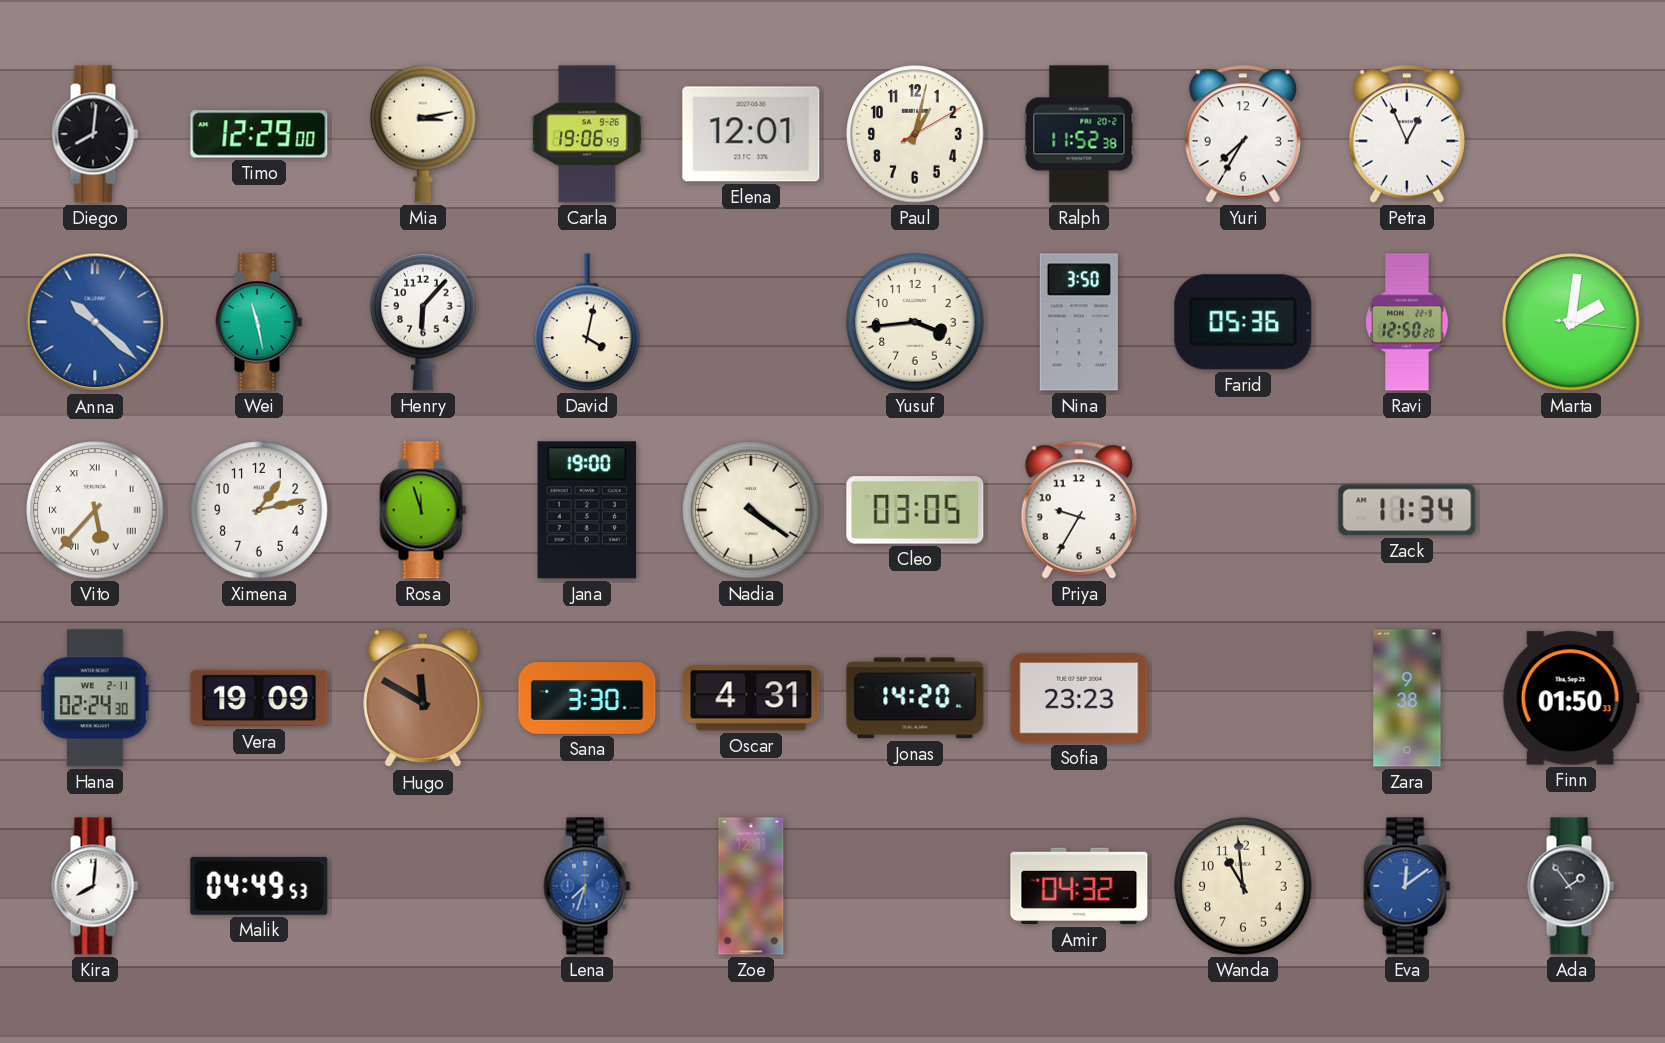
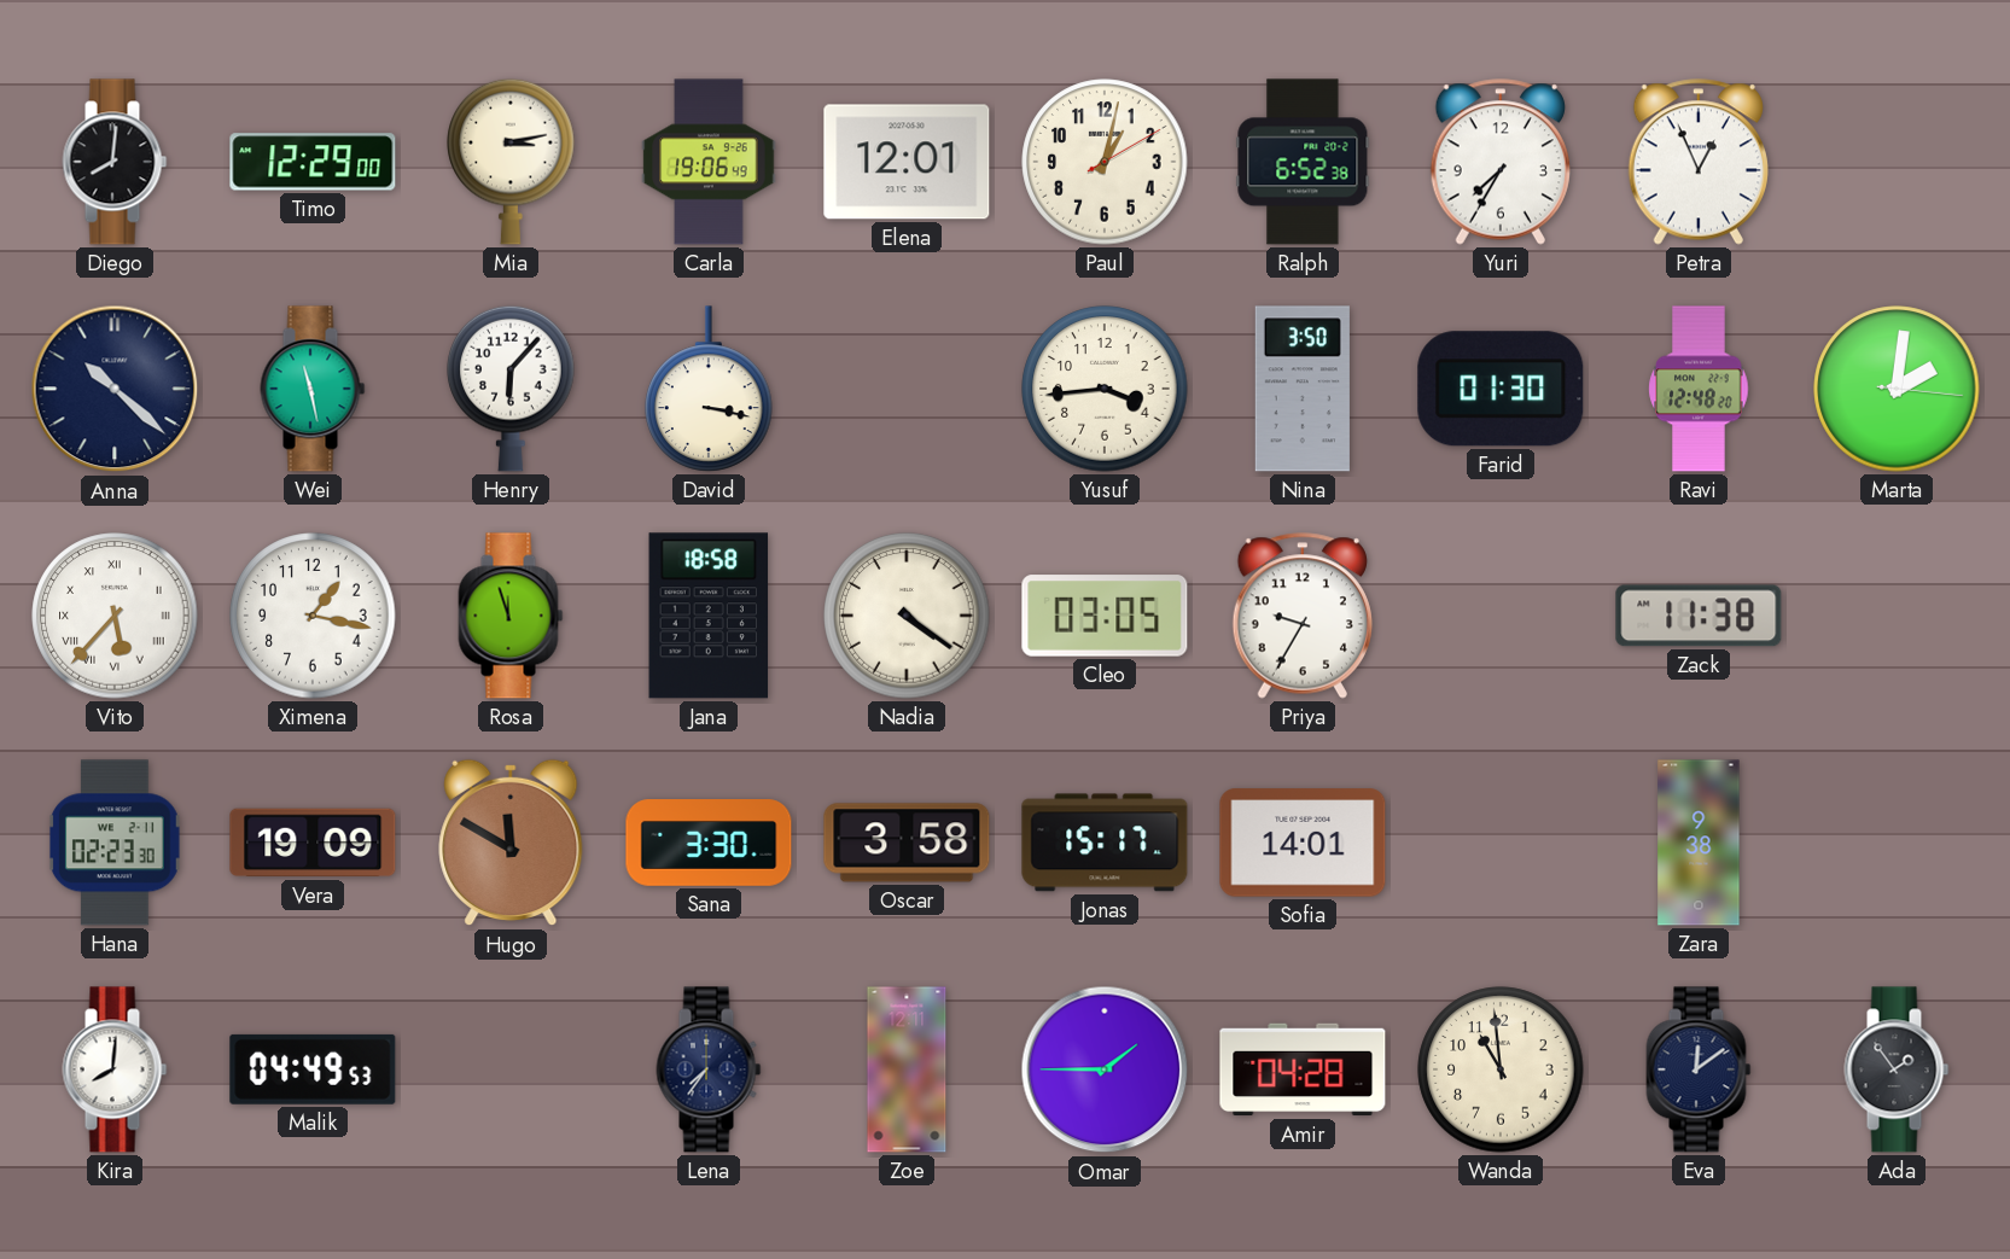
Ralph: 11:52 -> 6:52 (1303, 162)
Anna dial: blue -> navy (115, 389)
David: 4:02 -> 3:17 (709, 389)
Farid: 05:36 -> 01:30 (1501, 389)
Ravi: 12:50 -> 12:48 (1699, 389)
Ximena: 1:13 -> 1:17 (313, 616)
Jana: 19:00 -> 18:58 (709, 616)
Zack: 11:34 -> 11:38 (1699, 616)
Hana: 02:24 -> 02:23 (116, 843)
Oscar: 4:31 -> 3:58 (907, 843)
Jonas: 14:20 -> 15:17 (1105, 843)
Sofia: 23:23 -> 14:01 (1303, 843)
Finn: 01:50 -> none (1571, 698)
Lena: 7:33 -> 7:36 (709, 1069)
Lena dial: blue -> navy (709, 1069)
Omar: none -> 1:45 (1105, 1069)
Amir: 04:32 -> 04:28 (1303, 1069)
Eva dial: blue -> navy (1699, 1069)
